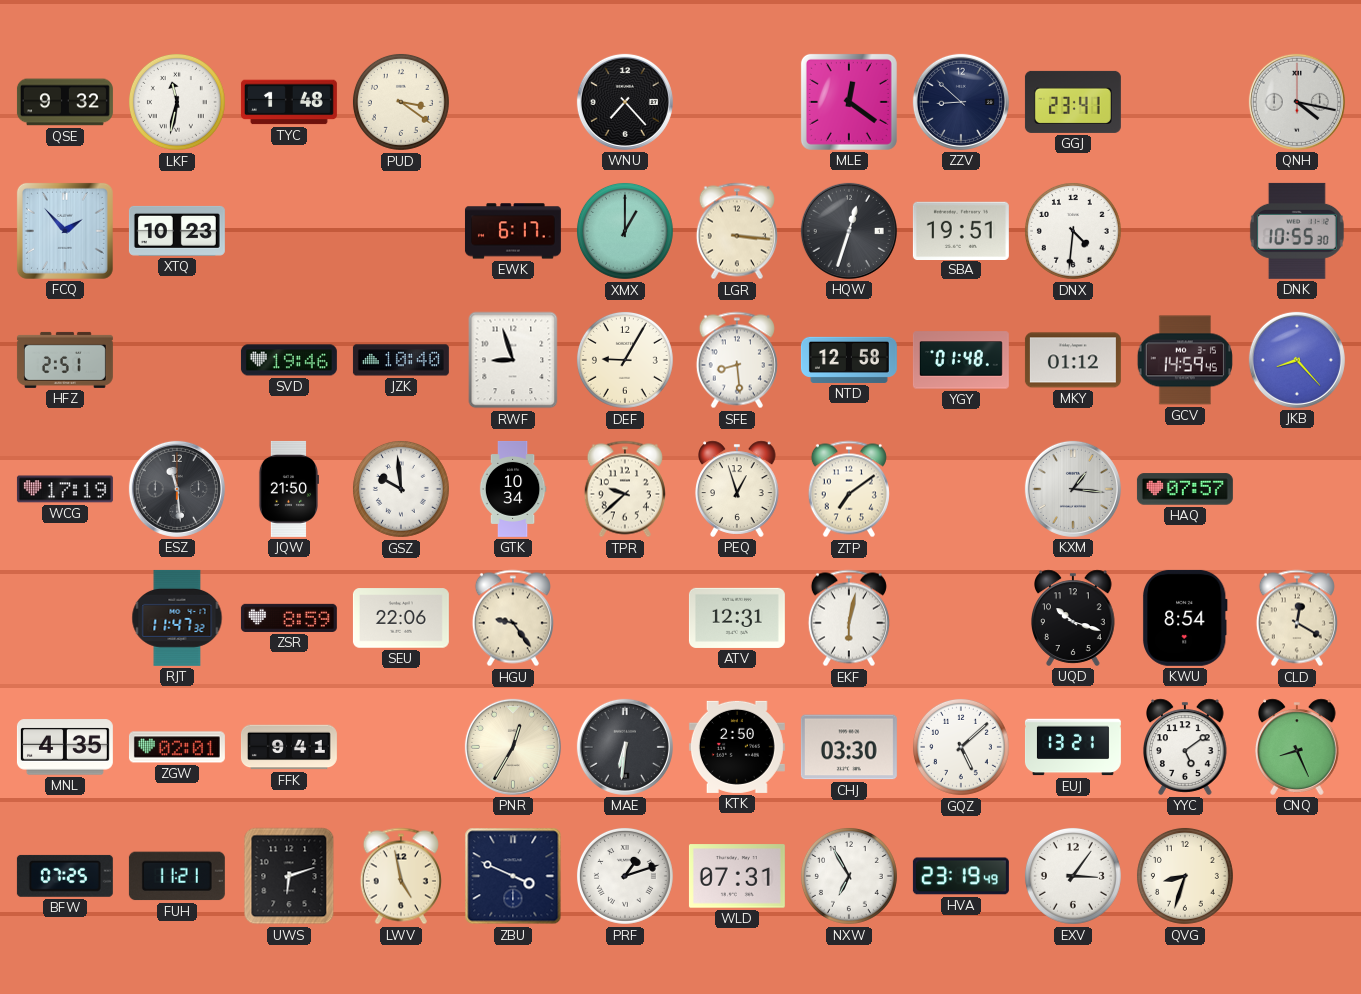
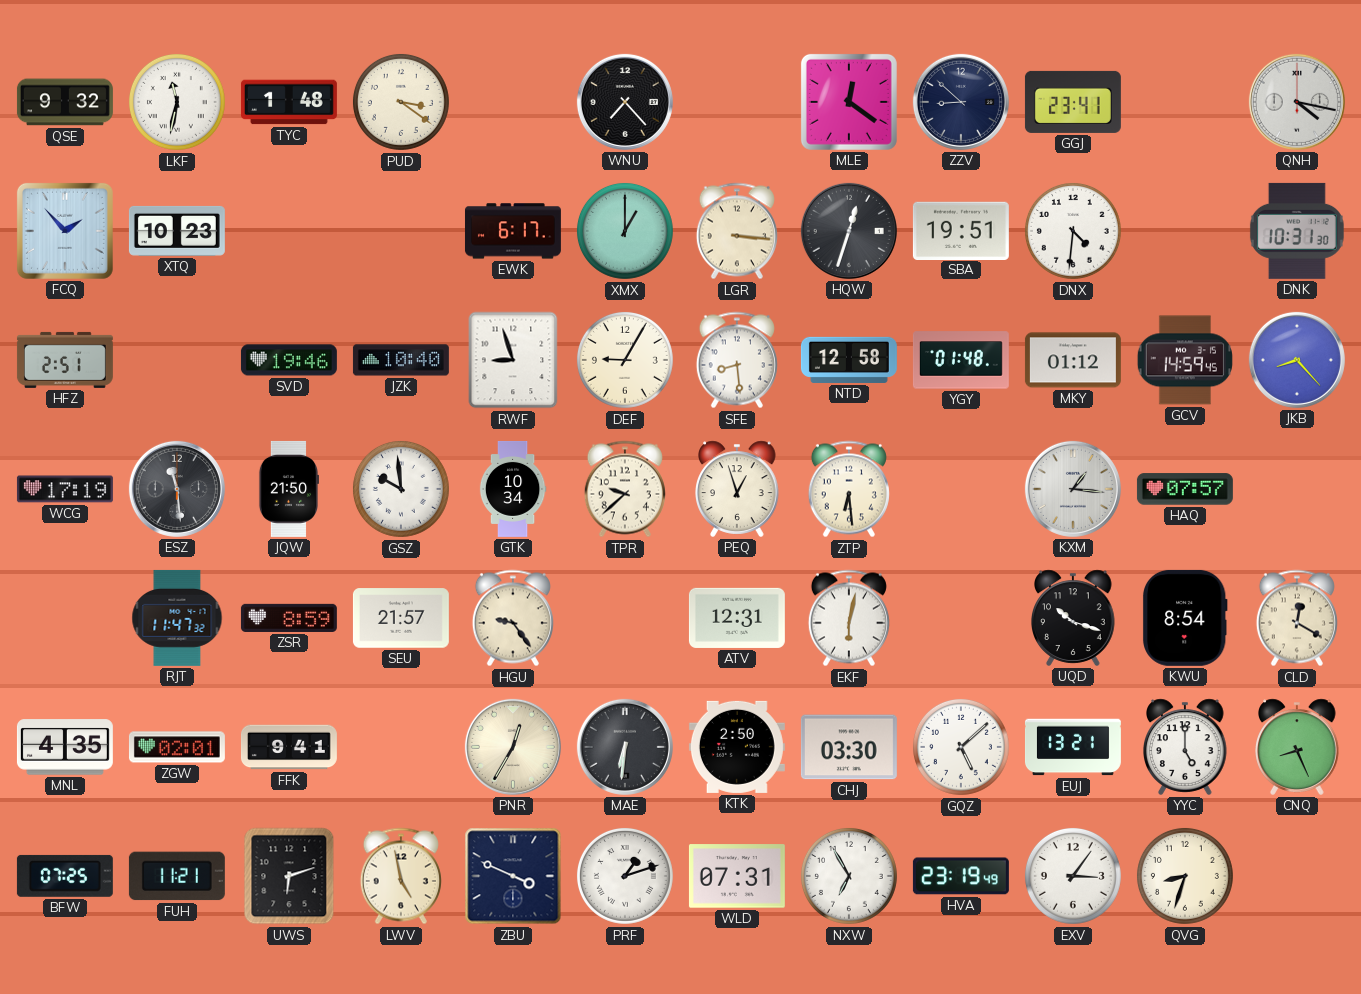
DNK: 10:55 -> 10:31 (1297, 231)
ZTP: 7:09 -> 6:29 (849, 489)
SEU: 22:06 -> 21:57 (401, 618)
YYC: 5:09 -> 5:00 (1186, 747)
